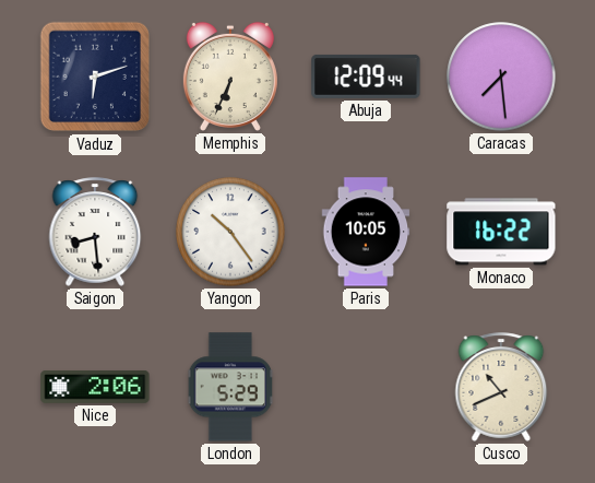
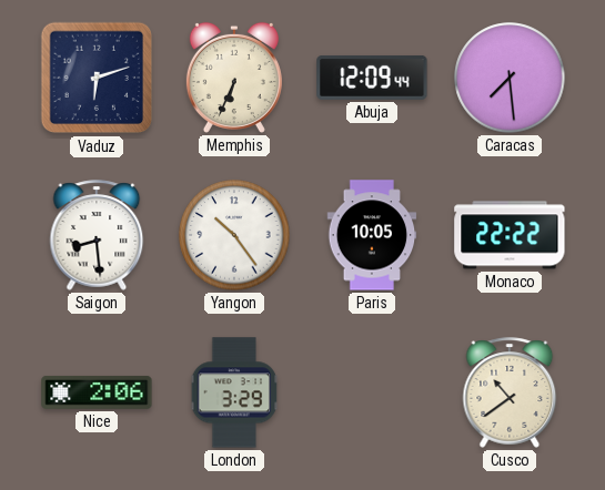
Monaco: 16:22 -> 22:22 (510, 235)
London: 5:29 -> 3:29 (234, 392)
Cusco: 10:41 -> 10:39 (510, 392)
